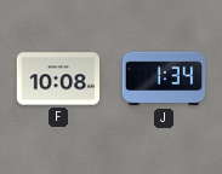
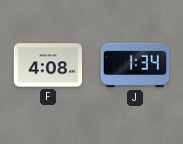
F: 10:08 -> 4:08 (48, 65)
